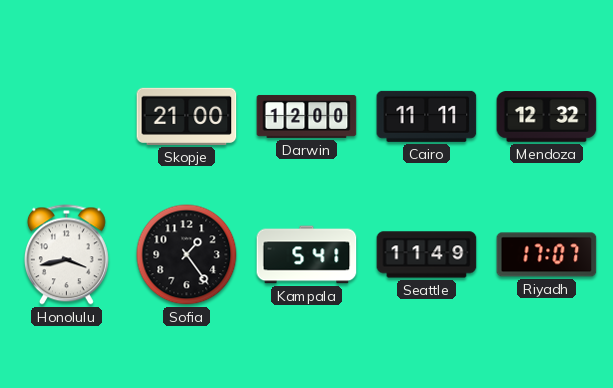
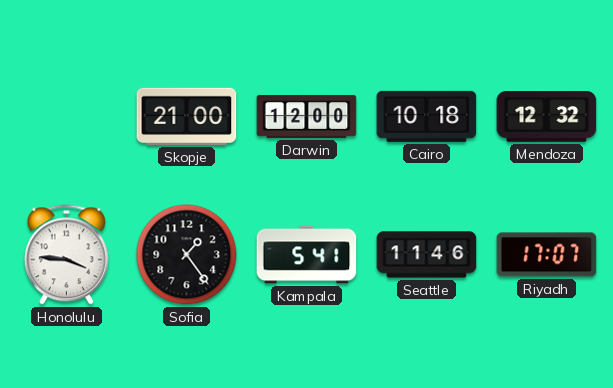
Cairo: 11:11 -> 10:18 (427, 116)
Honolulu: 3:43 -> 3:46 (66, 255)
Seattle: 11:49 -> 11:46 (427, 255)
